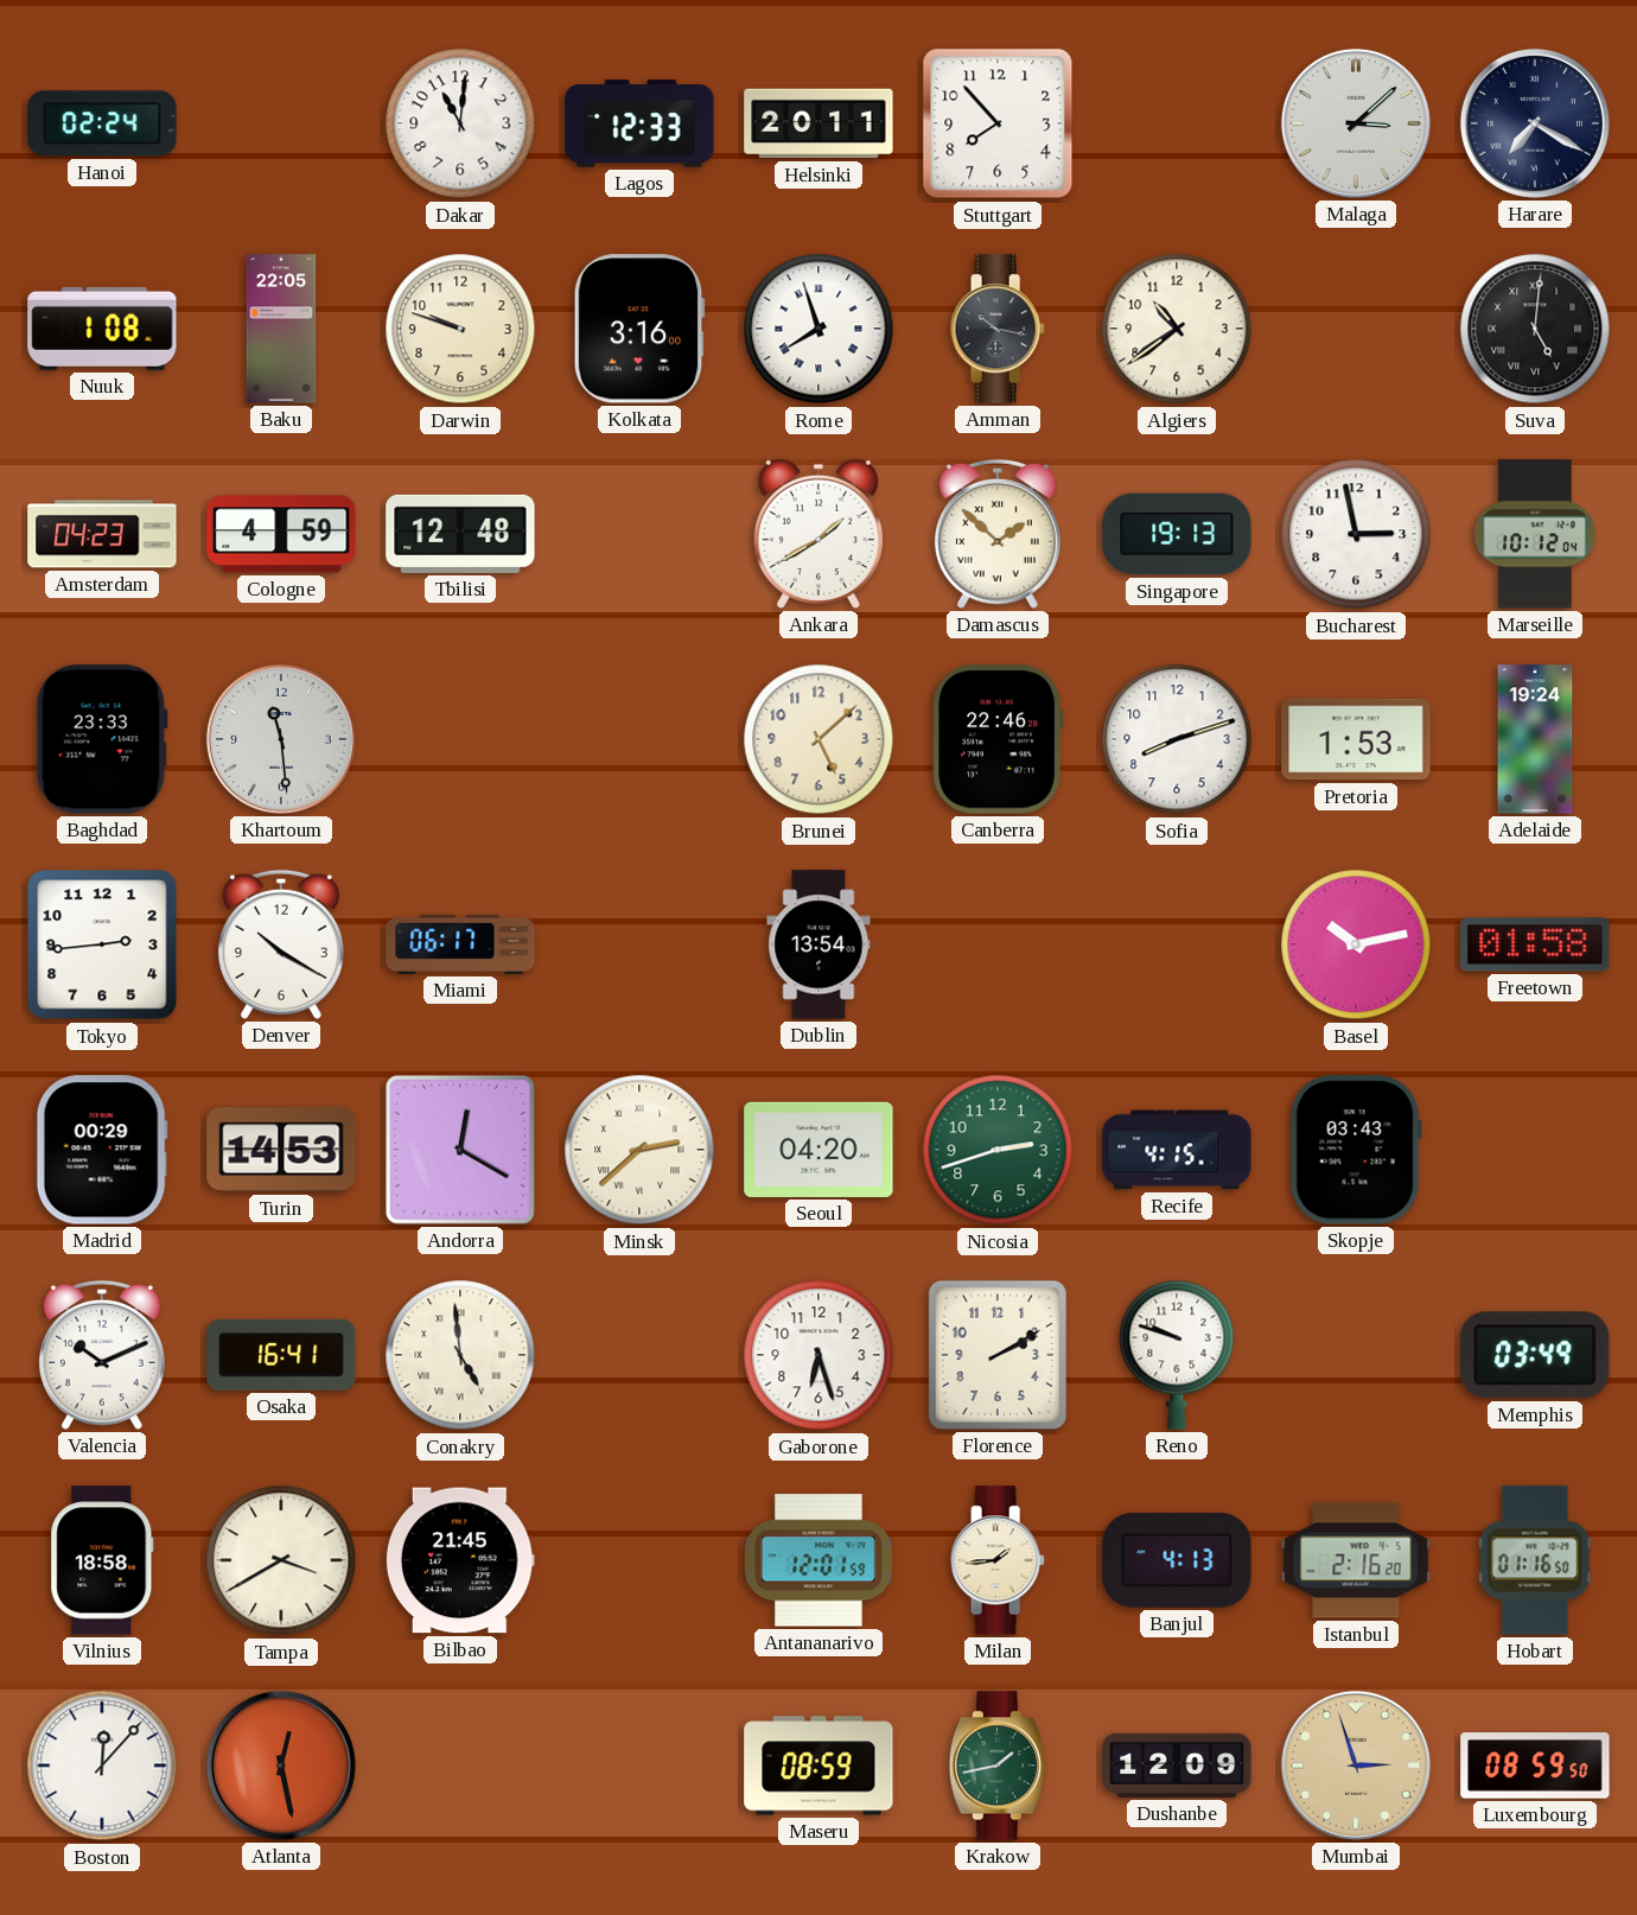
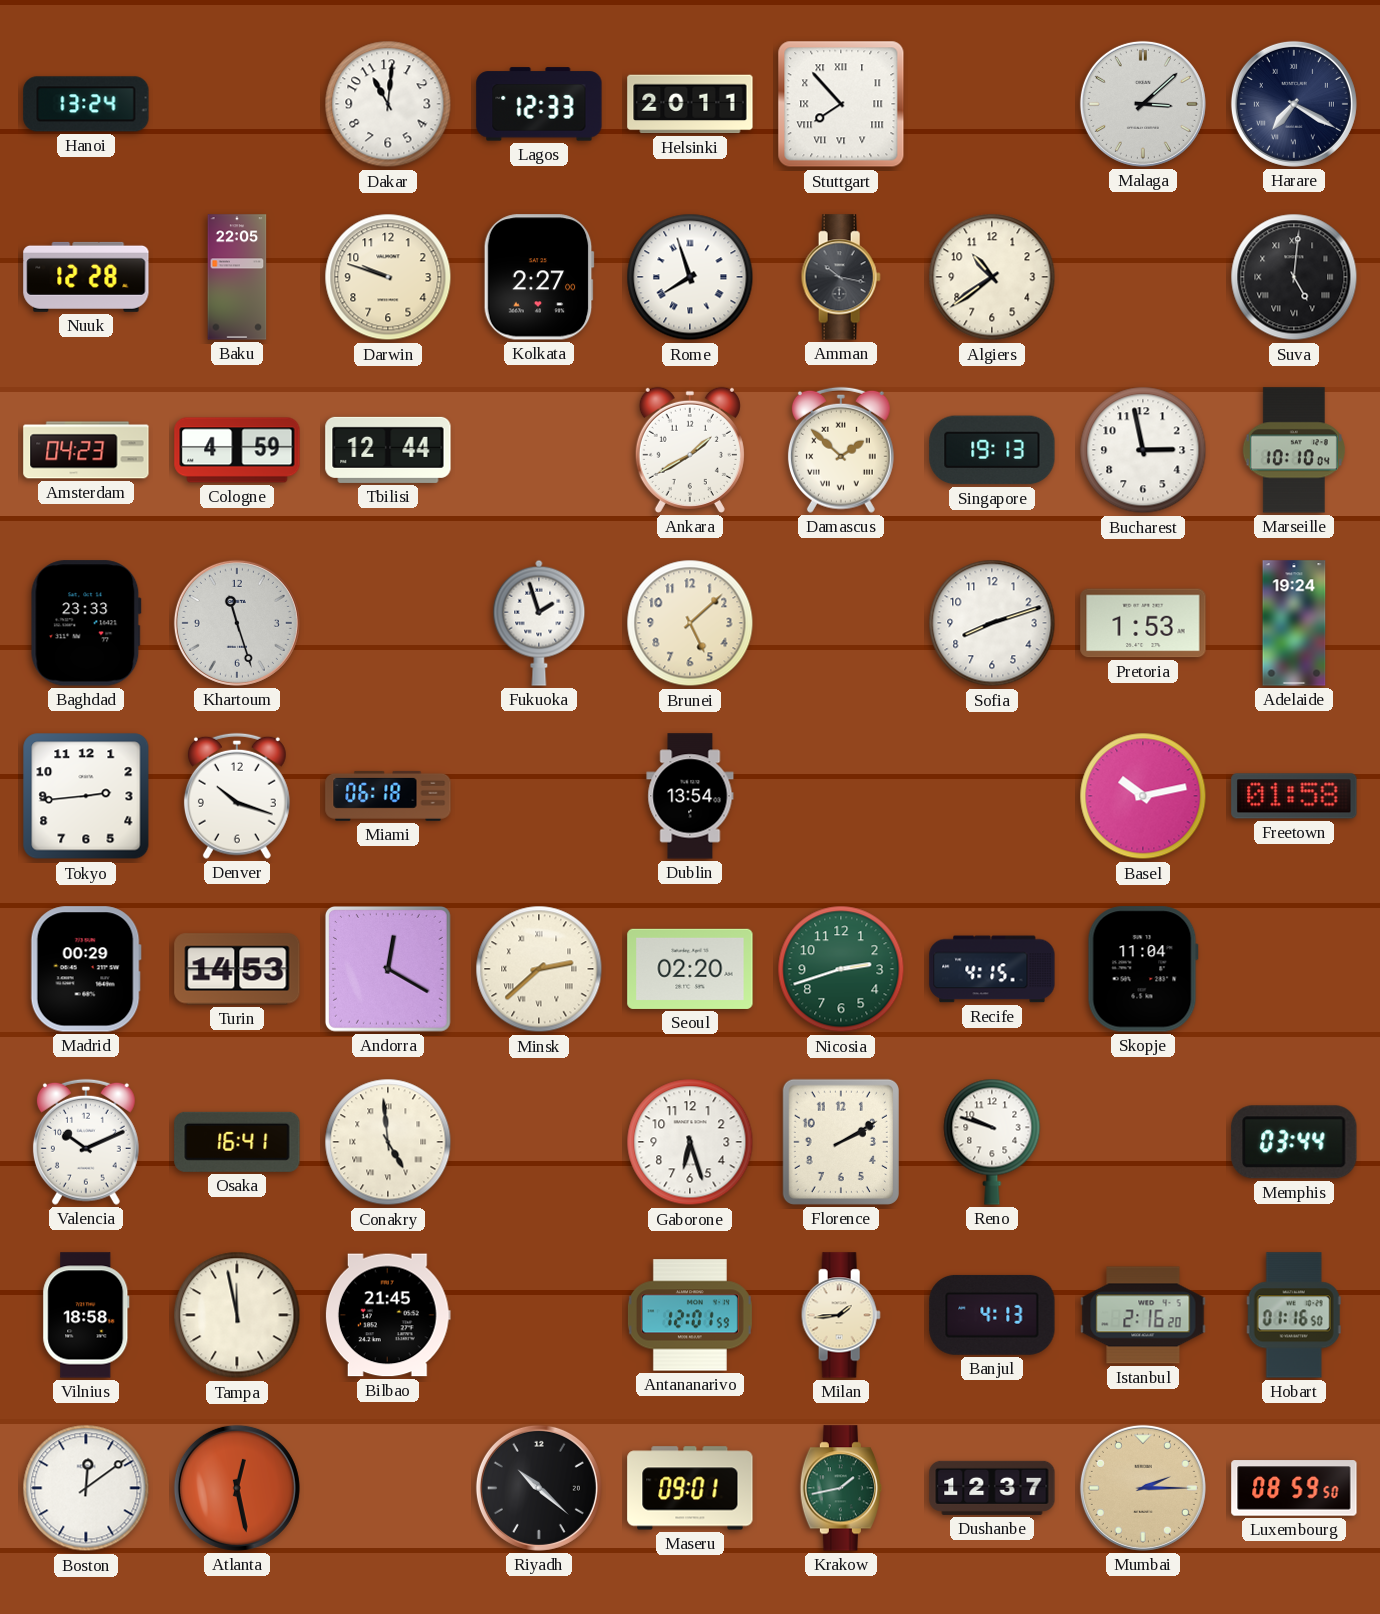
Hanoi: 02:24 -> 13:24 (86, 104)
Stuttgart numerals: Arabic -> Roman (841, 104)
Nuuk: 1:08 -> 12:28 (86, 277)
Kolkata: 3:16 -> 2:27 (539, 277)
Tbilisi: 12:48 -> 12:44 (388, 450)
Marseille: 10:12 -> 10:10 (1294, 450)
Khartoum: 11:29 -> 11:27 (237, 623)
Fukuoka: none -> 1:57 (539, 623)
Canberra: 22:46 -> none (996, 739)
Denver: 10:20 -> 10:18 (237, 796)
Miami: 06:17 -> 06:18 (388, 796)
Seoul: 04:20 -> 02:20 (690, 969)
Skopje: 03:43 -> 11:04 (1143, 969)
Memphis: 03:49 -> 03:44 (1294, 1142)
Tampa: 3:40 -> 11:58 (237, 1315)
Boston: 12:07 -> 12:09 (86, 1488)
Riyadh: none -> 10:22 (539, 1488)
Maseru: 08:59 -> 09:01 (690, 1488)
Dushanbe: 12:09 -> 12:37 (992, 1488)
Mumbai: 2:57 -> 2:15 (1143, 1488)
